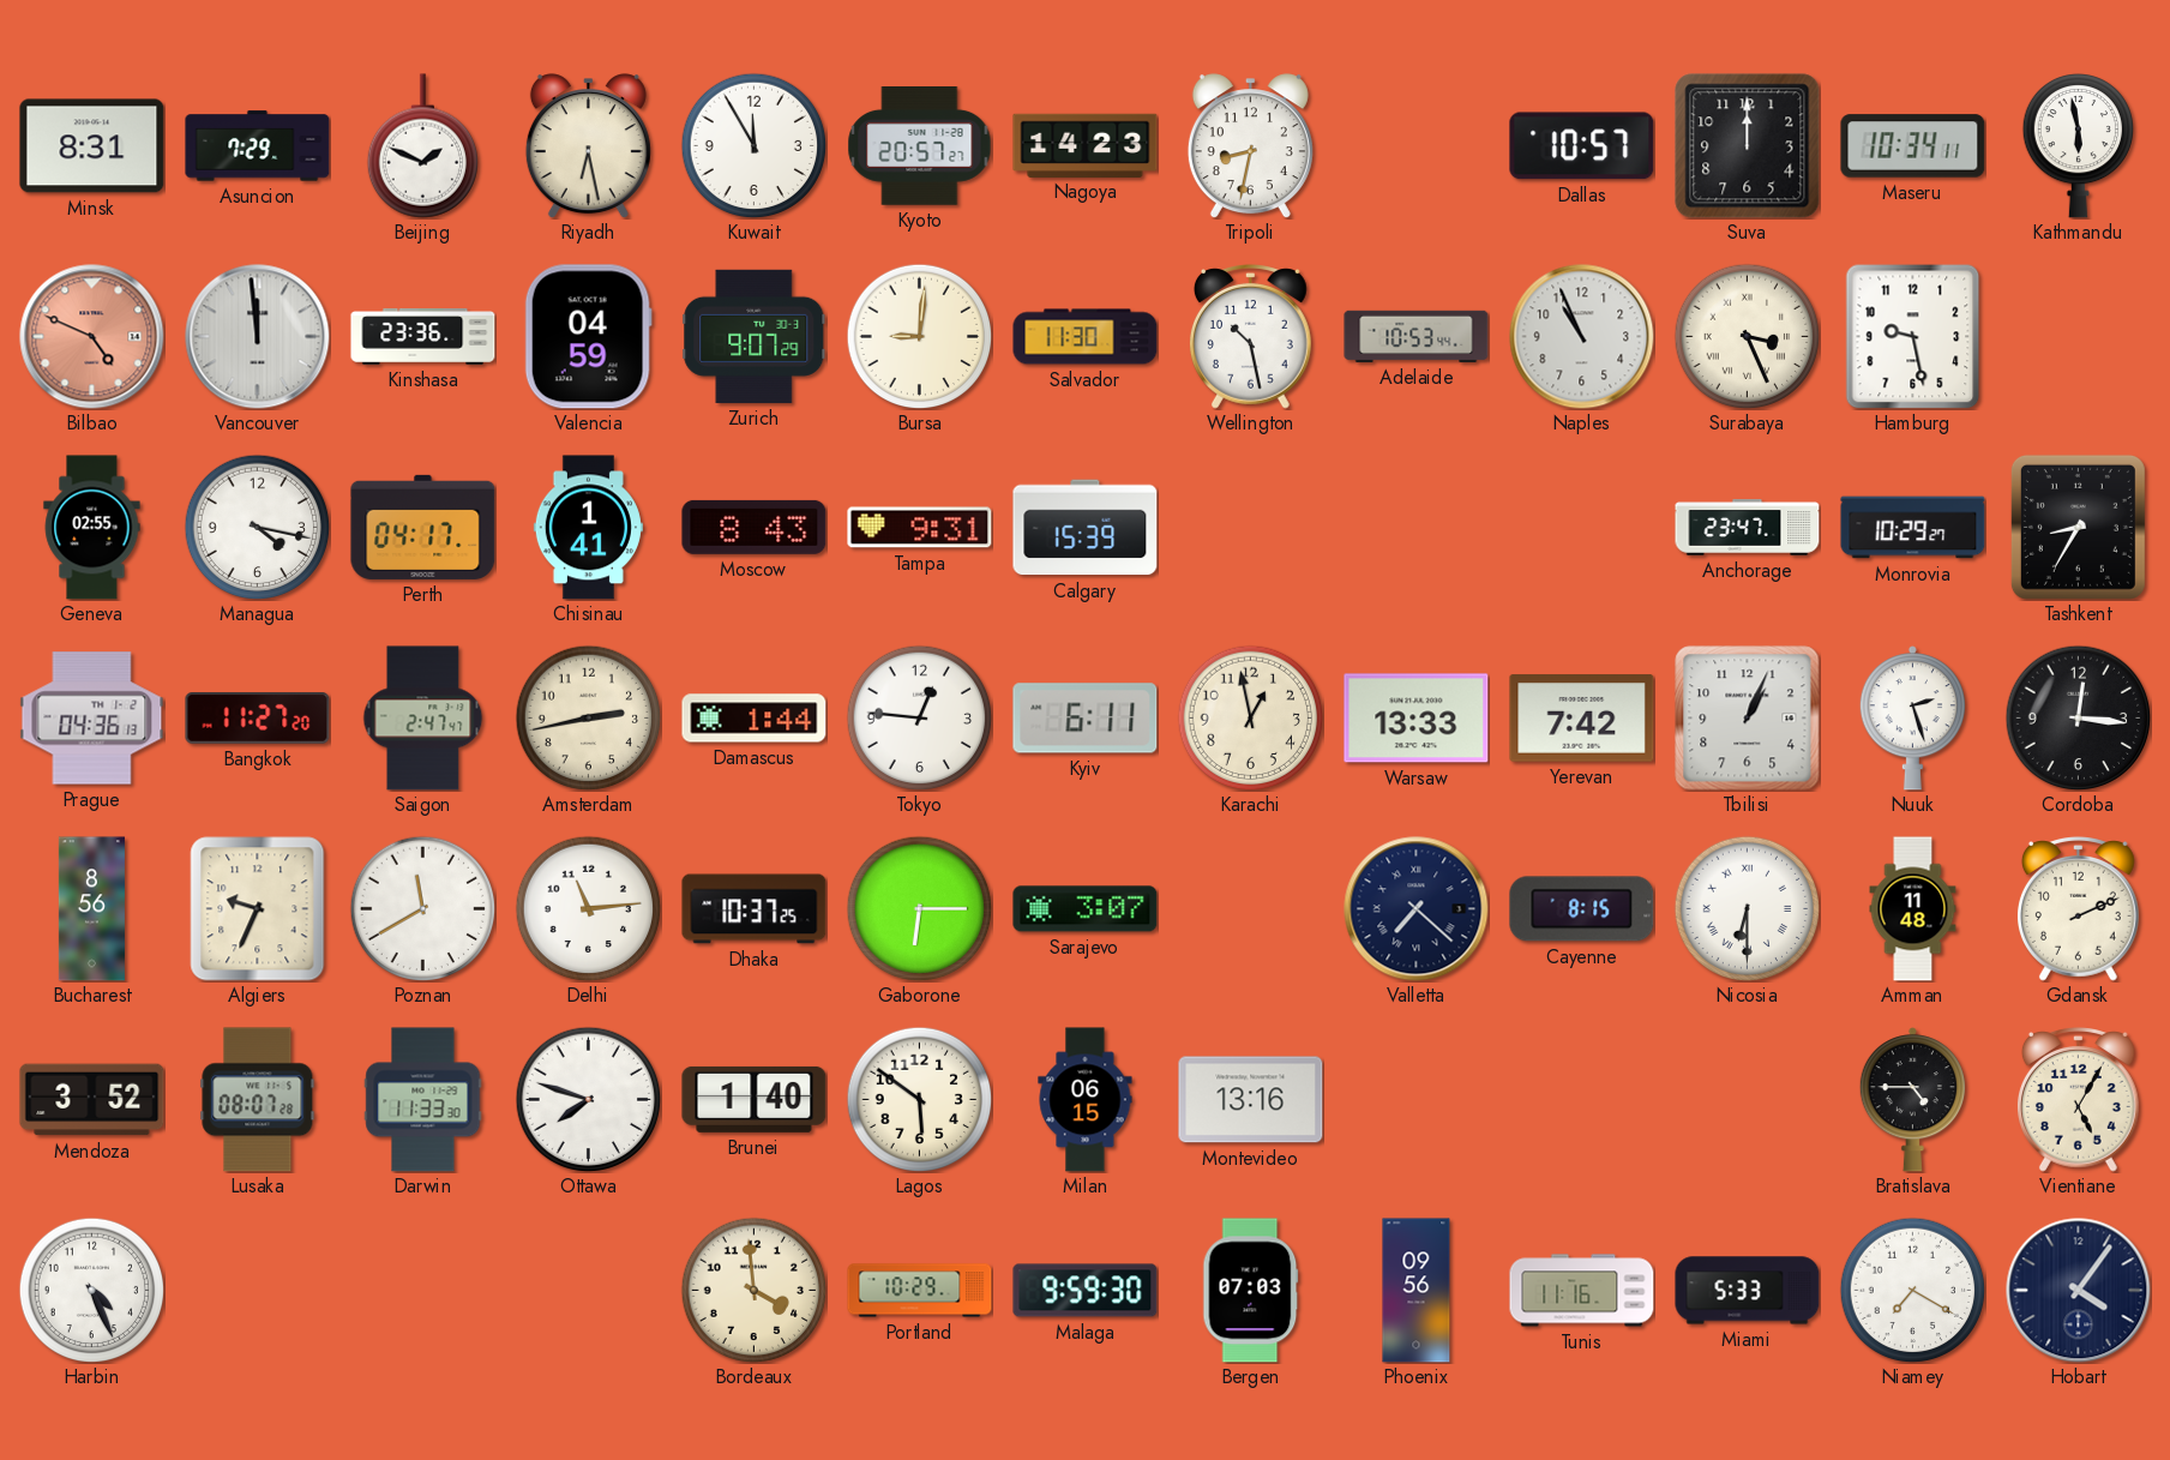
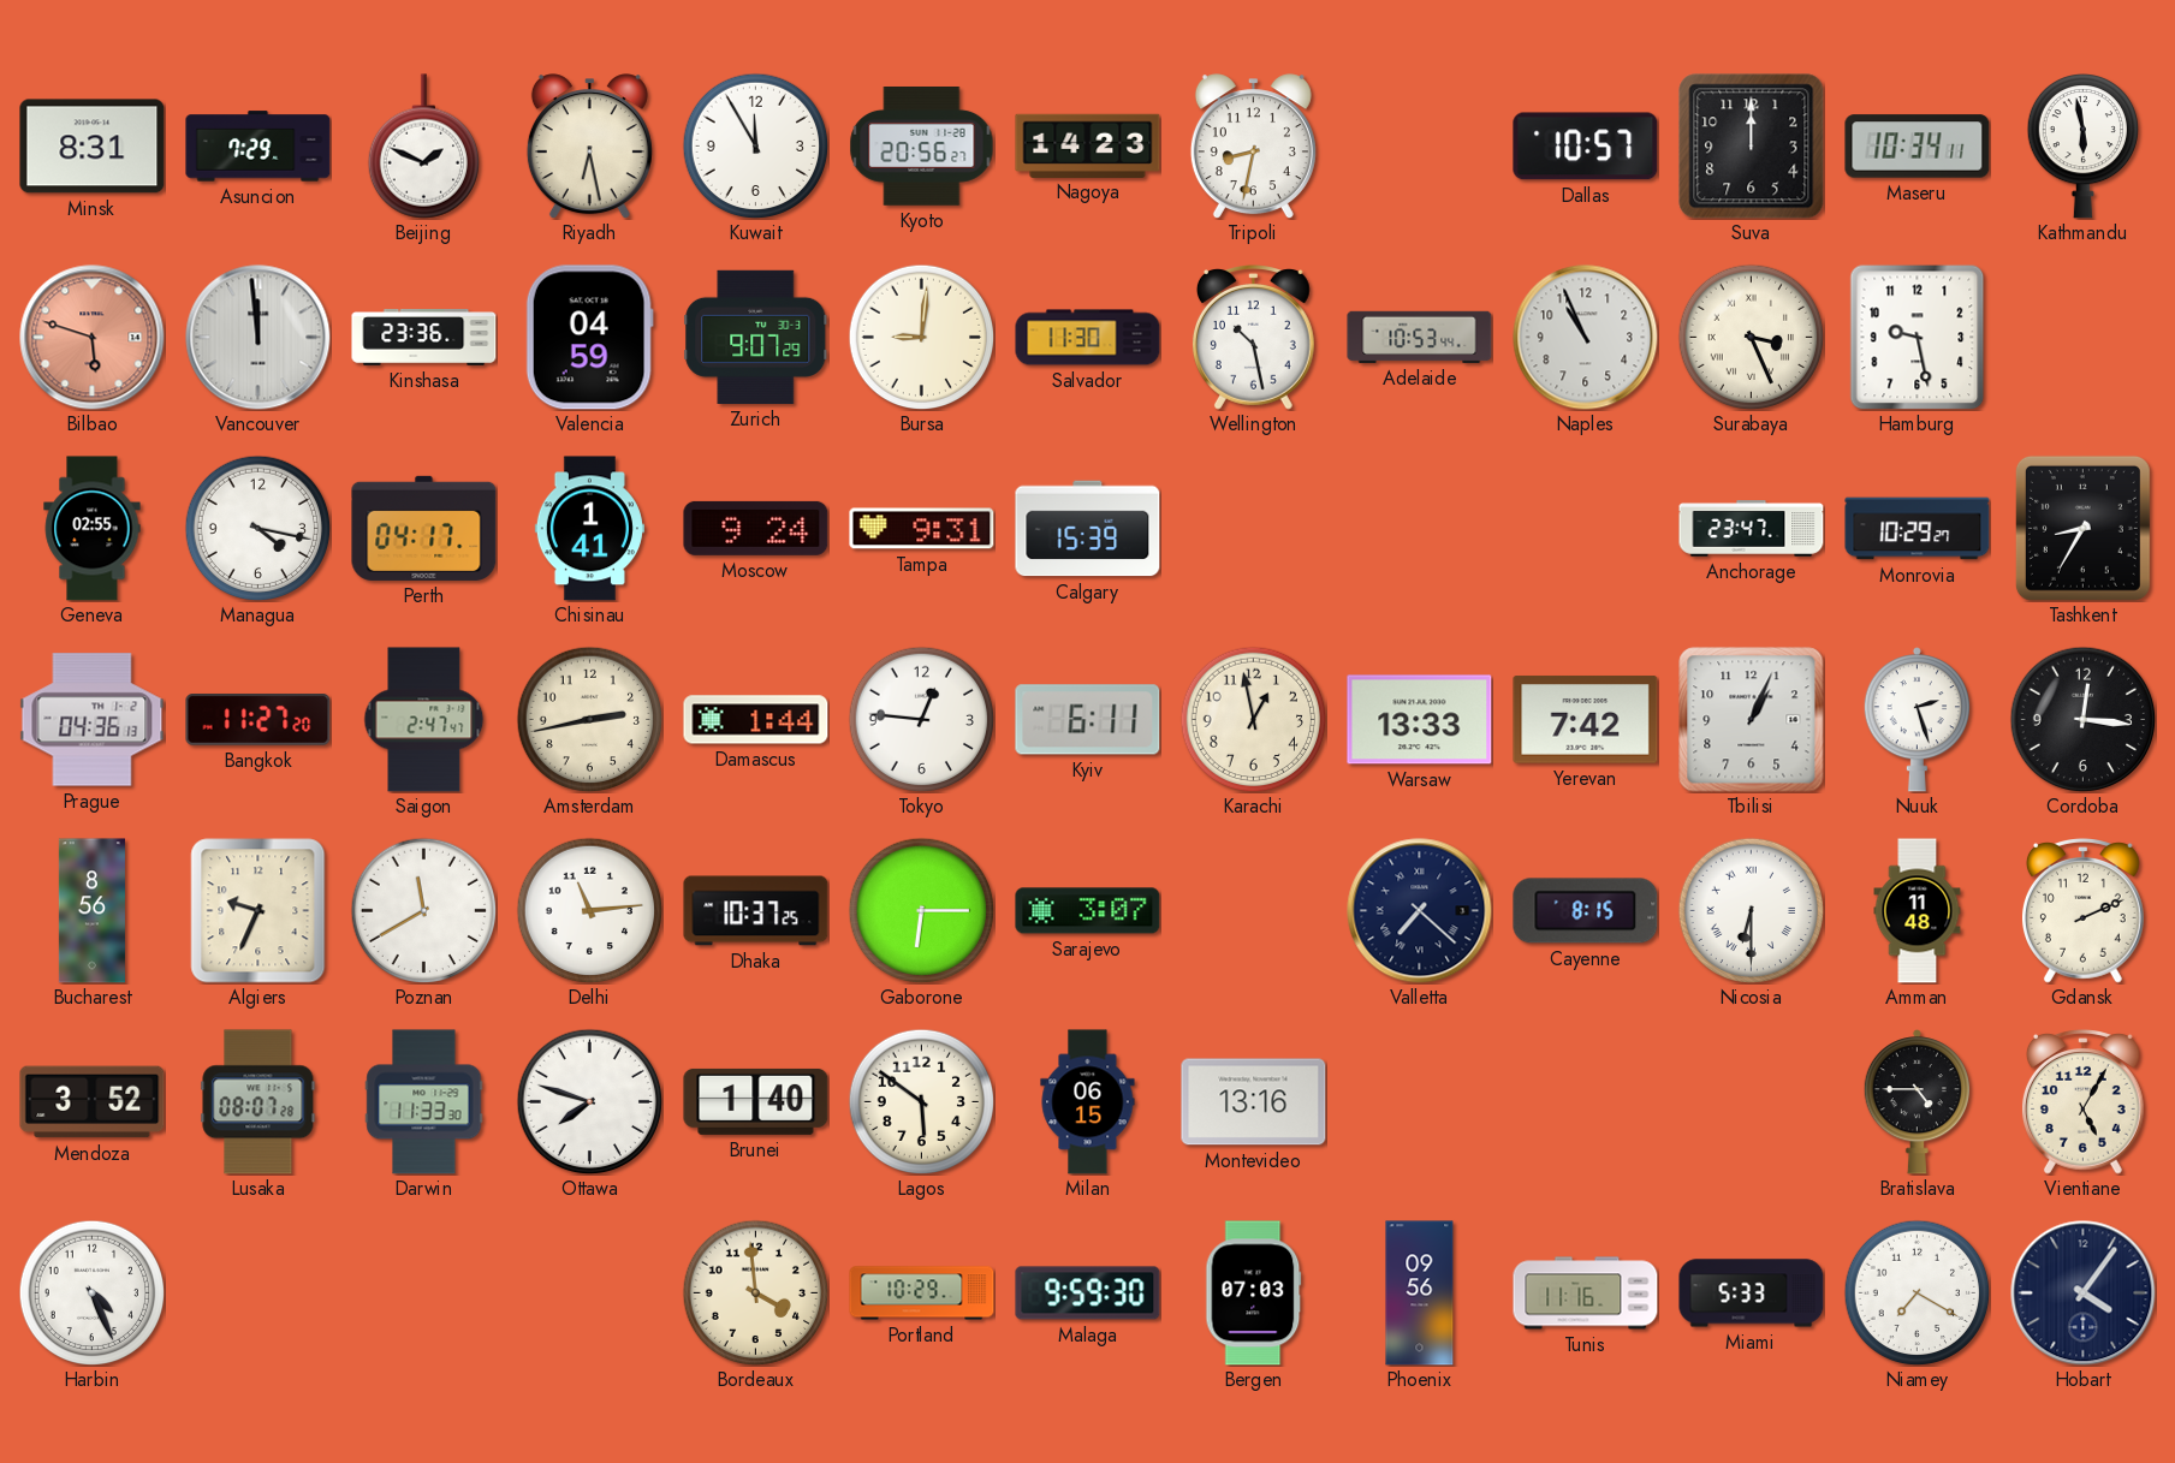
Kyoto: 20:57 -> 20:56 (922, 147)
Bilbao: 4:49 -> 5:48 (93, 338)
Moscow: 8:43 -> 9:24 (756, 528)
